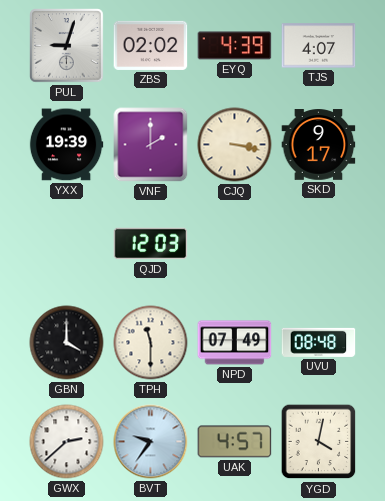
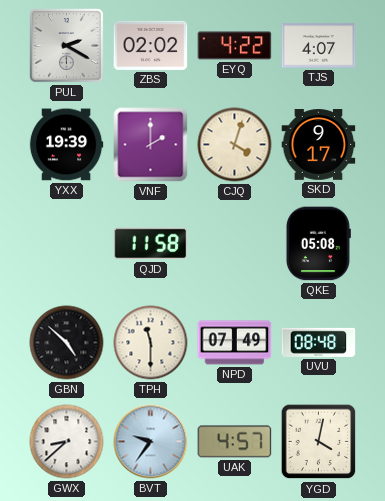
PUL: 9:03 -> 2:20 (67, 46)
EYQ: 4:39 -> 4:22 (235, 46)
CJQ: 3:17 -> 4:03 (235, 145)
QJD: 12:03 -> 11:58 (151, 244)
QKE: none -> 05:08 (318, 244)
GBN: 4:00 -> 4:52 (67, 343)
GWX: 2:38 -> 8:38 (67, 442)
